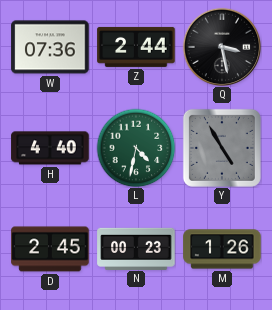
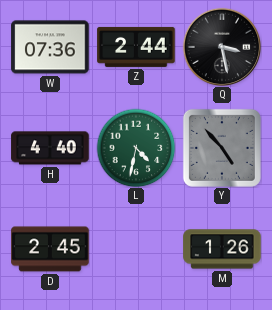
Y: 4:55 -> 4:53 (222, 148)
N: 00:23 -> none (136, 248)
